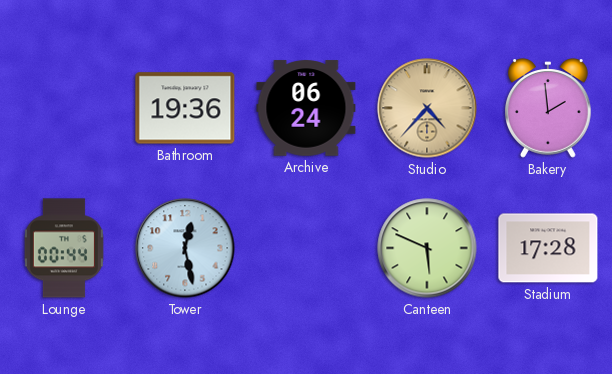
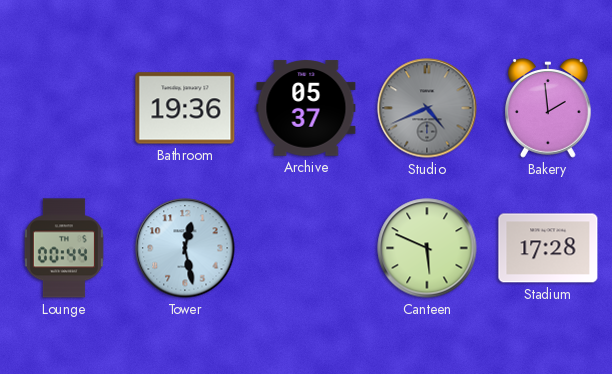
Archive: 06:24 -> 05:37 (306, 108)
Studio: 4:37 -> 4:41 (427, 108)
Studio dial: champagne -> grey (427, 108)
